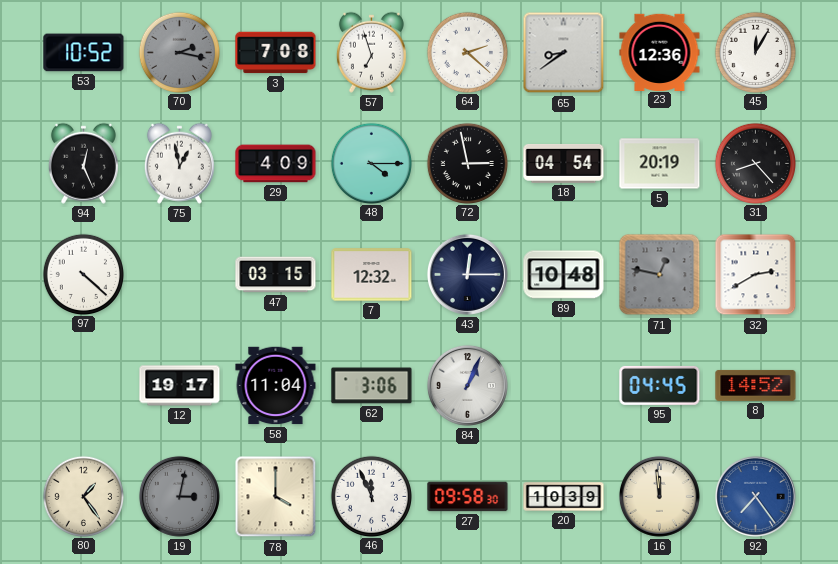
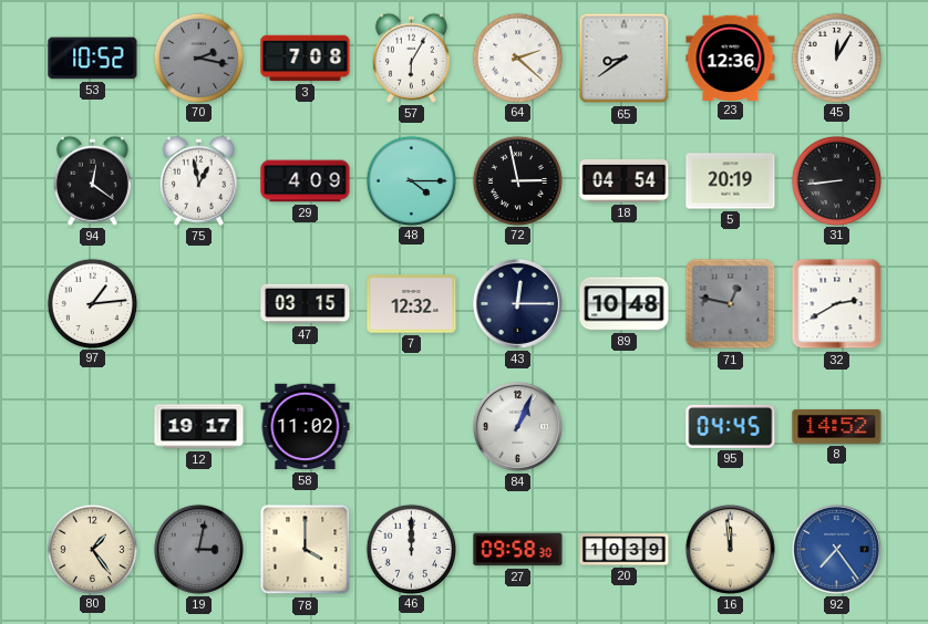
57: 6:57 -> 6:05 (411, 58)
94: 12:26 -> 12:21 (92, 180)
31: 8:23 -> 8:44 (836, 180)
97: 4:22 -> 1:14 (92, 303)
58: 11:04 -> 11:02 (306, 427)
62: 3:06 -> none (372, 386)
46: 11:56 -> 12:00 (411, 549)
